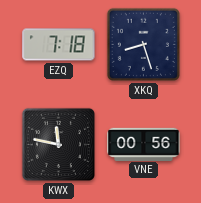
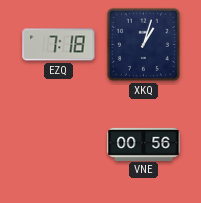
XKQ: 8:27 -> 1:03 (143, 44)
KWX: 11:47 -> none (58, 144)
